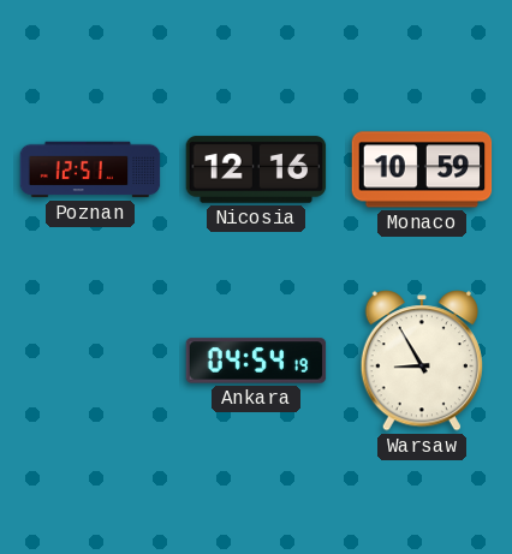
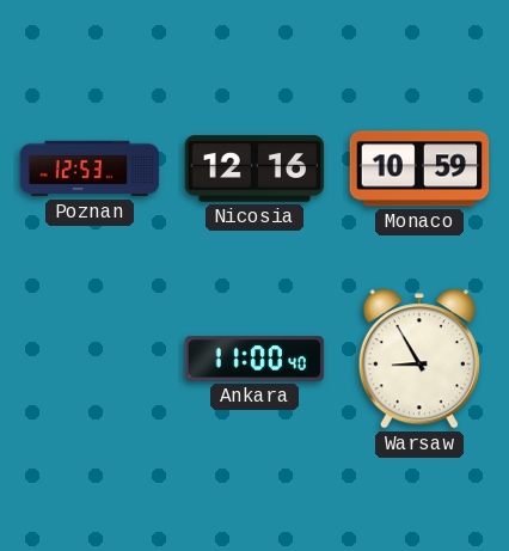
Poznan: 12:51 -> 12:53 (90, 169)
Ankara: 04:54 -> 11:00 (254, 359)
